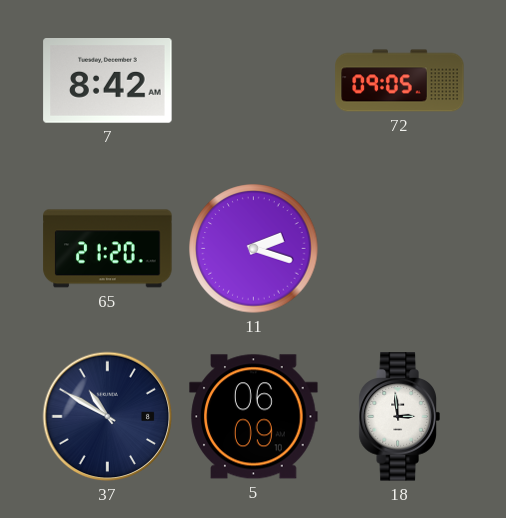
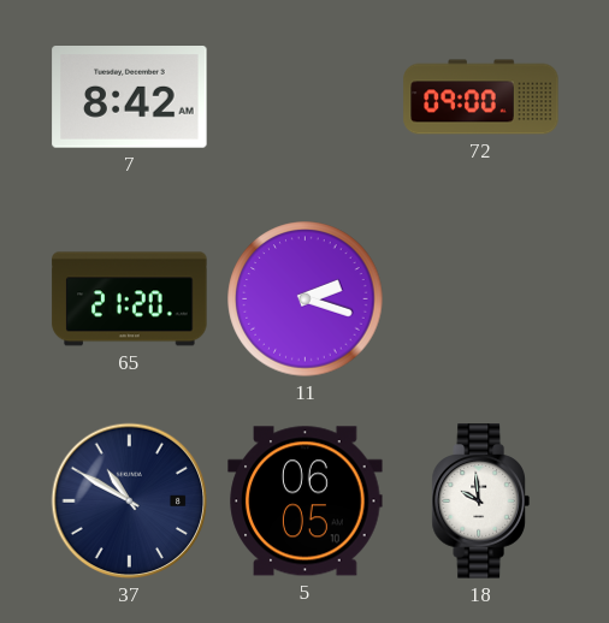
72: 09:05 -> 09:00 (481, 97)
5: 06:09 -> 06:05 (306, 502)
18: 2:59 -> 9:59 (480, 502)
